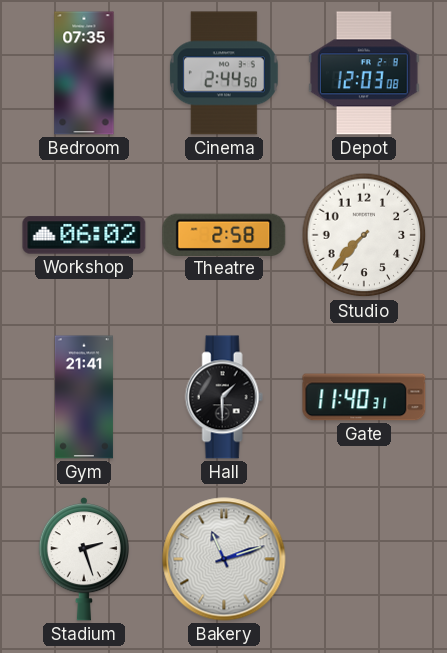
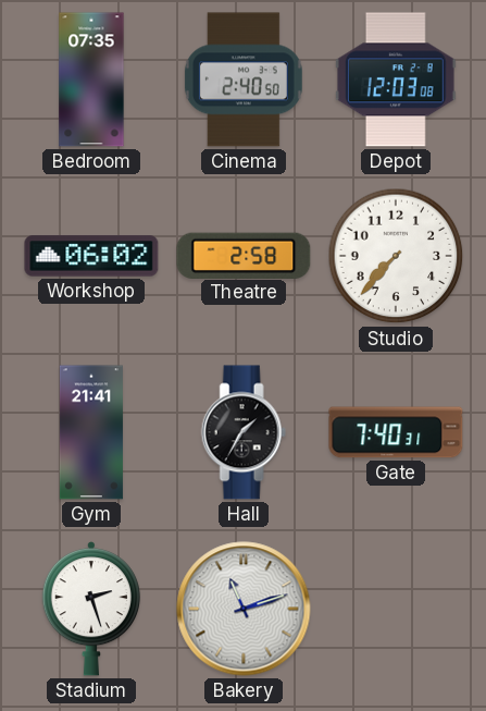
Cinema: 2:44 -> 2:40 (244, 79)
Hall: 1:30 -> 1:35 (244, 432)
Gate: 11:40 -> 7:40 (396, 432)
